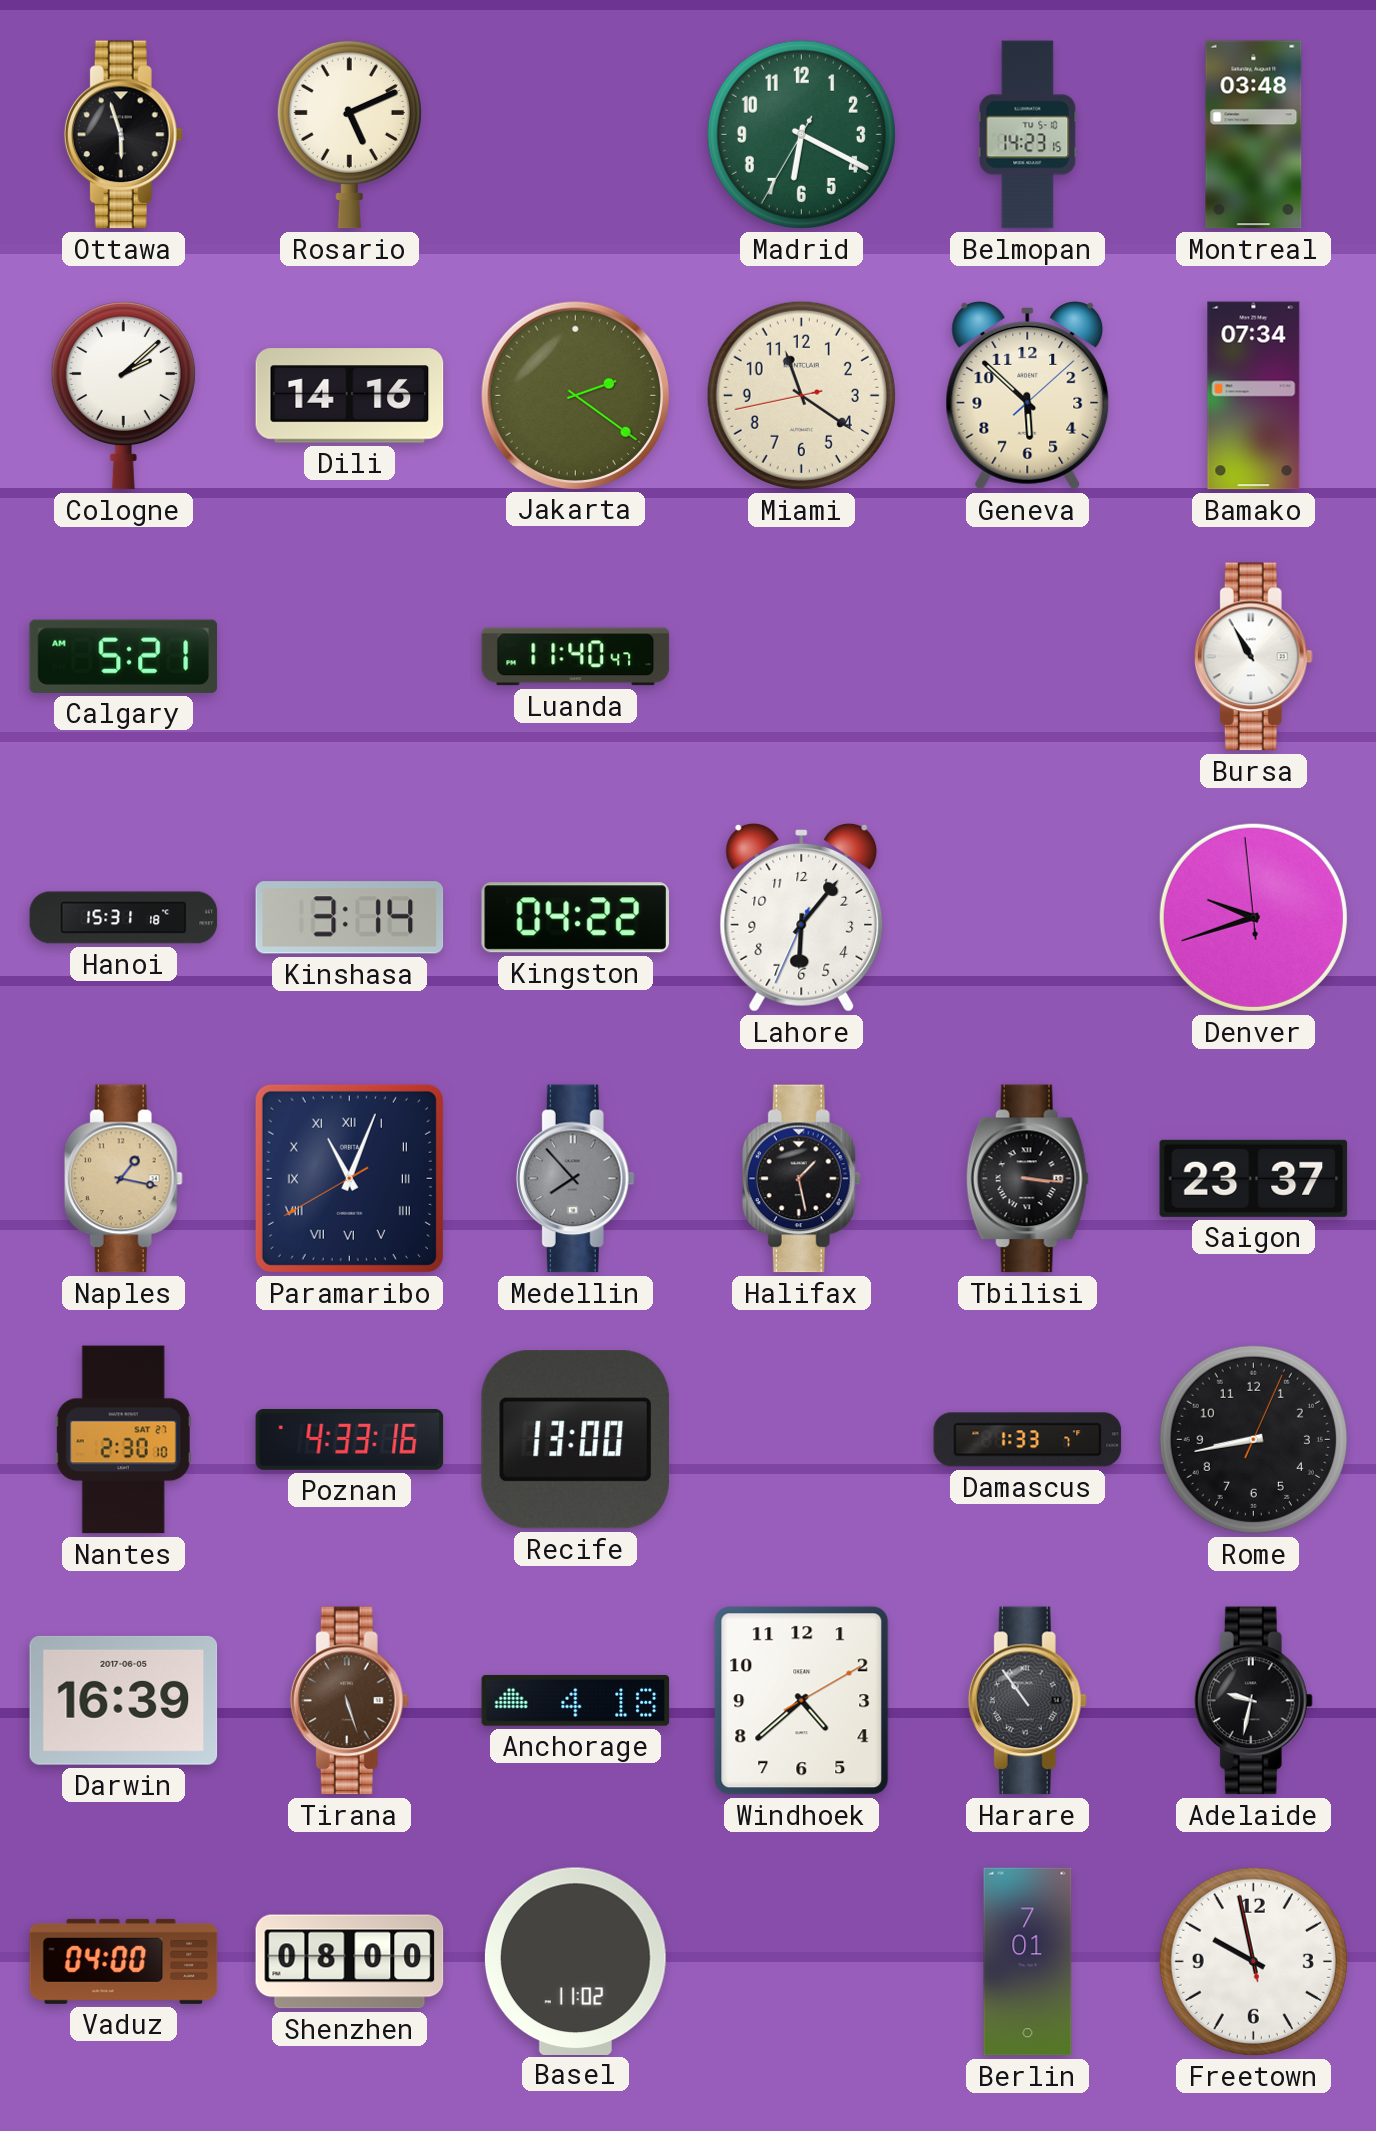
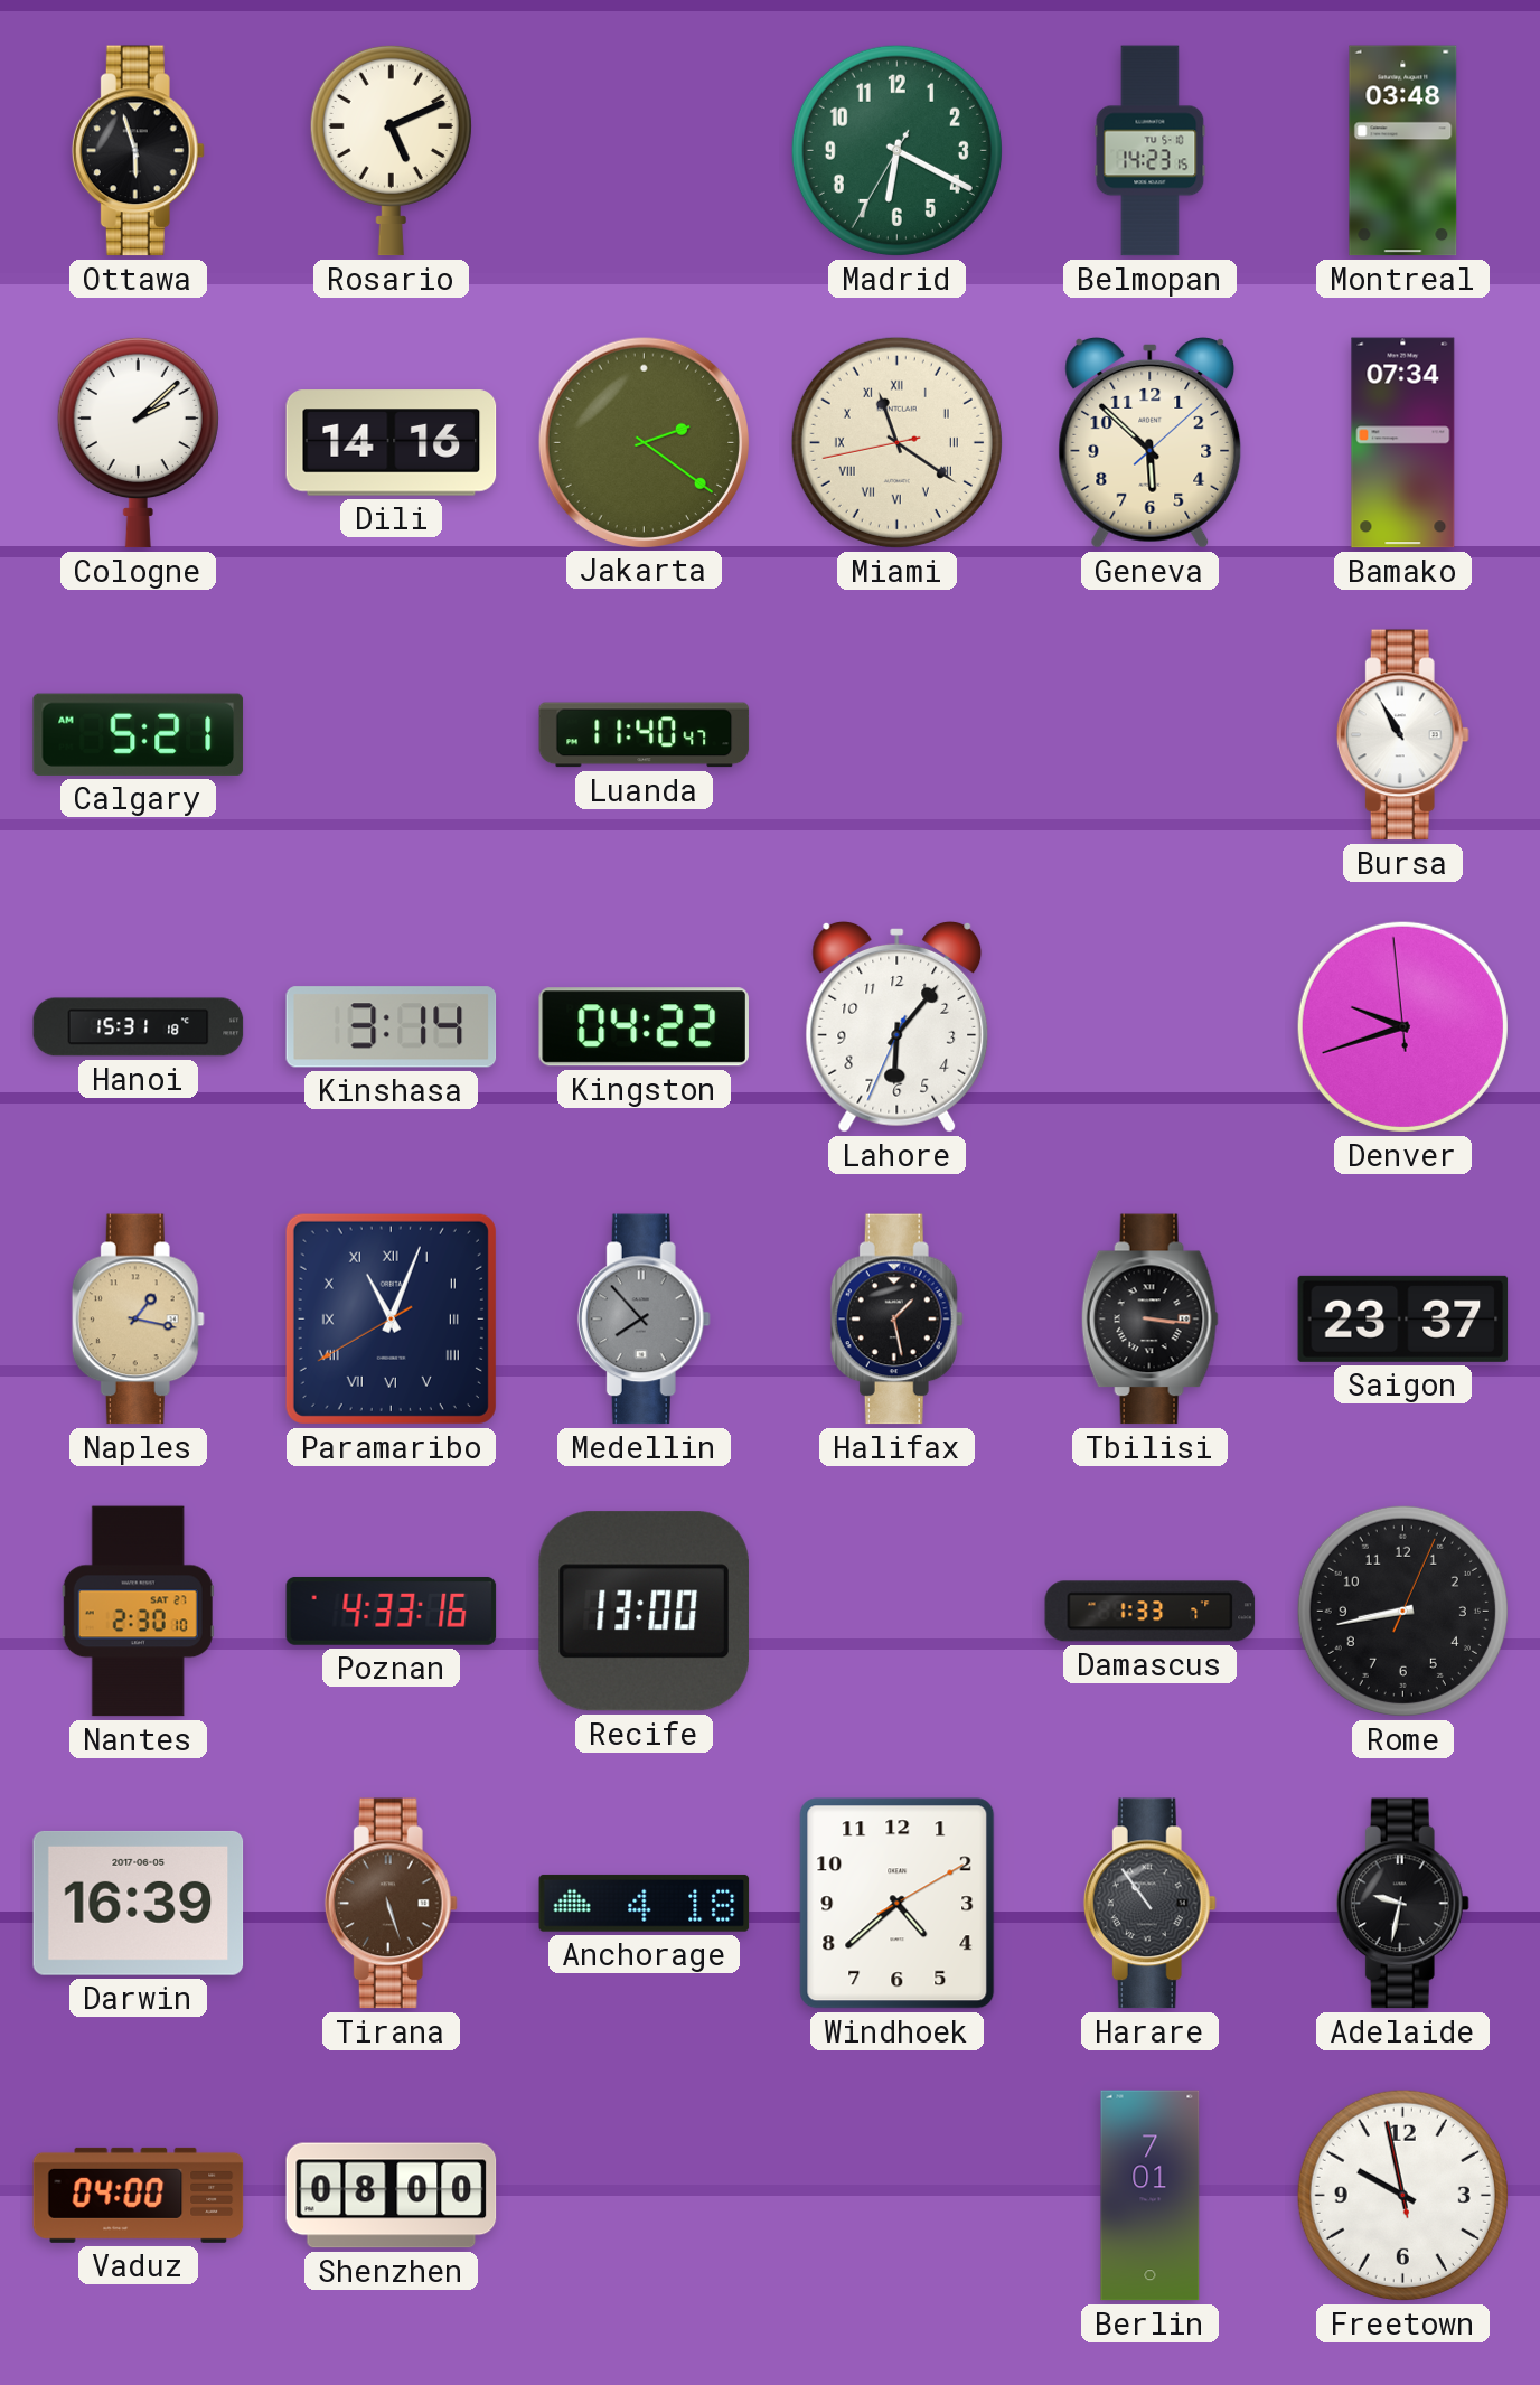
Miami numerals: Arabic -> Roman (896, 442)
Basel: 11:02 -> none (575, 1961)
